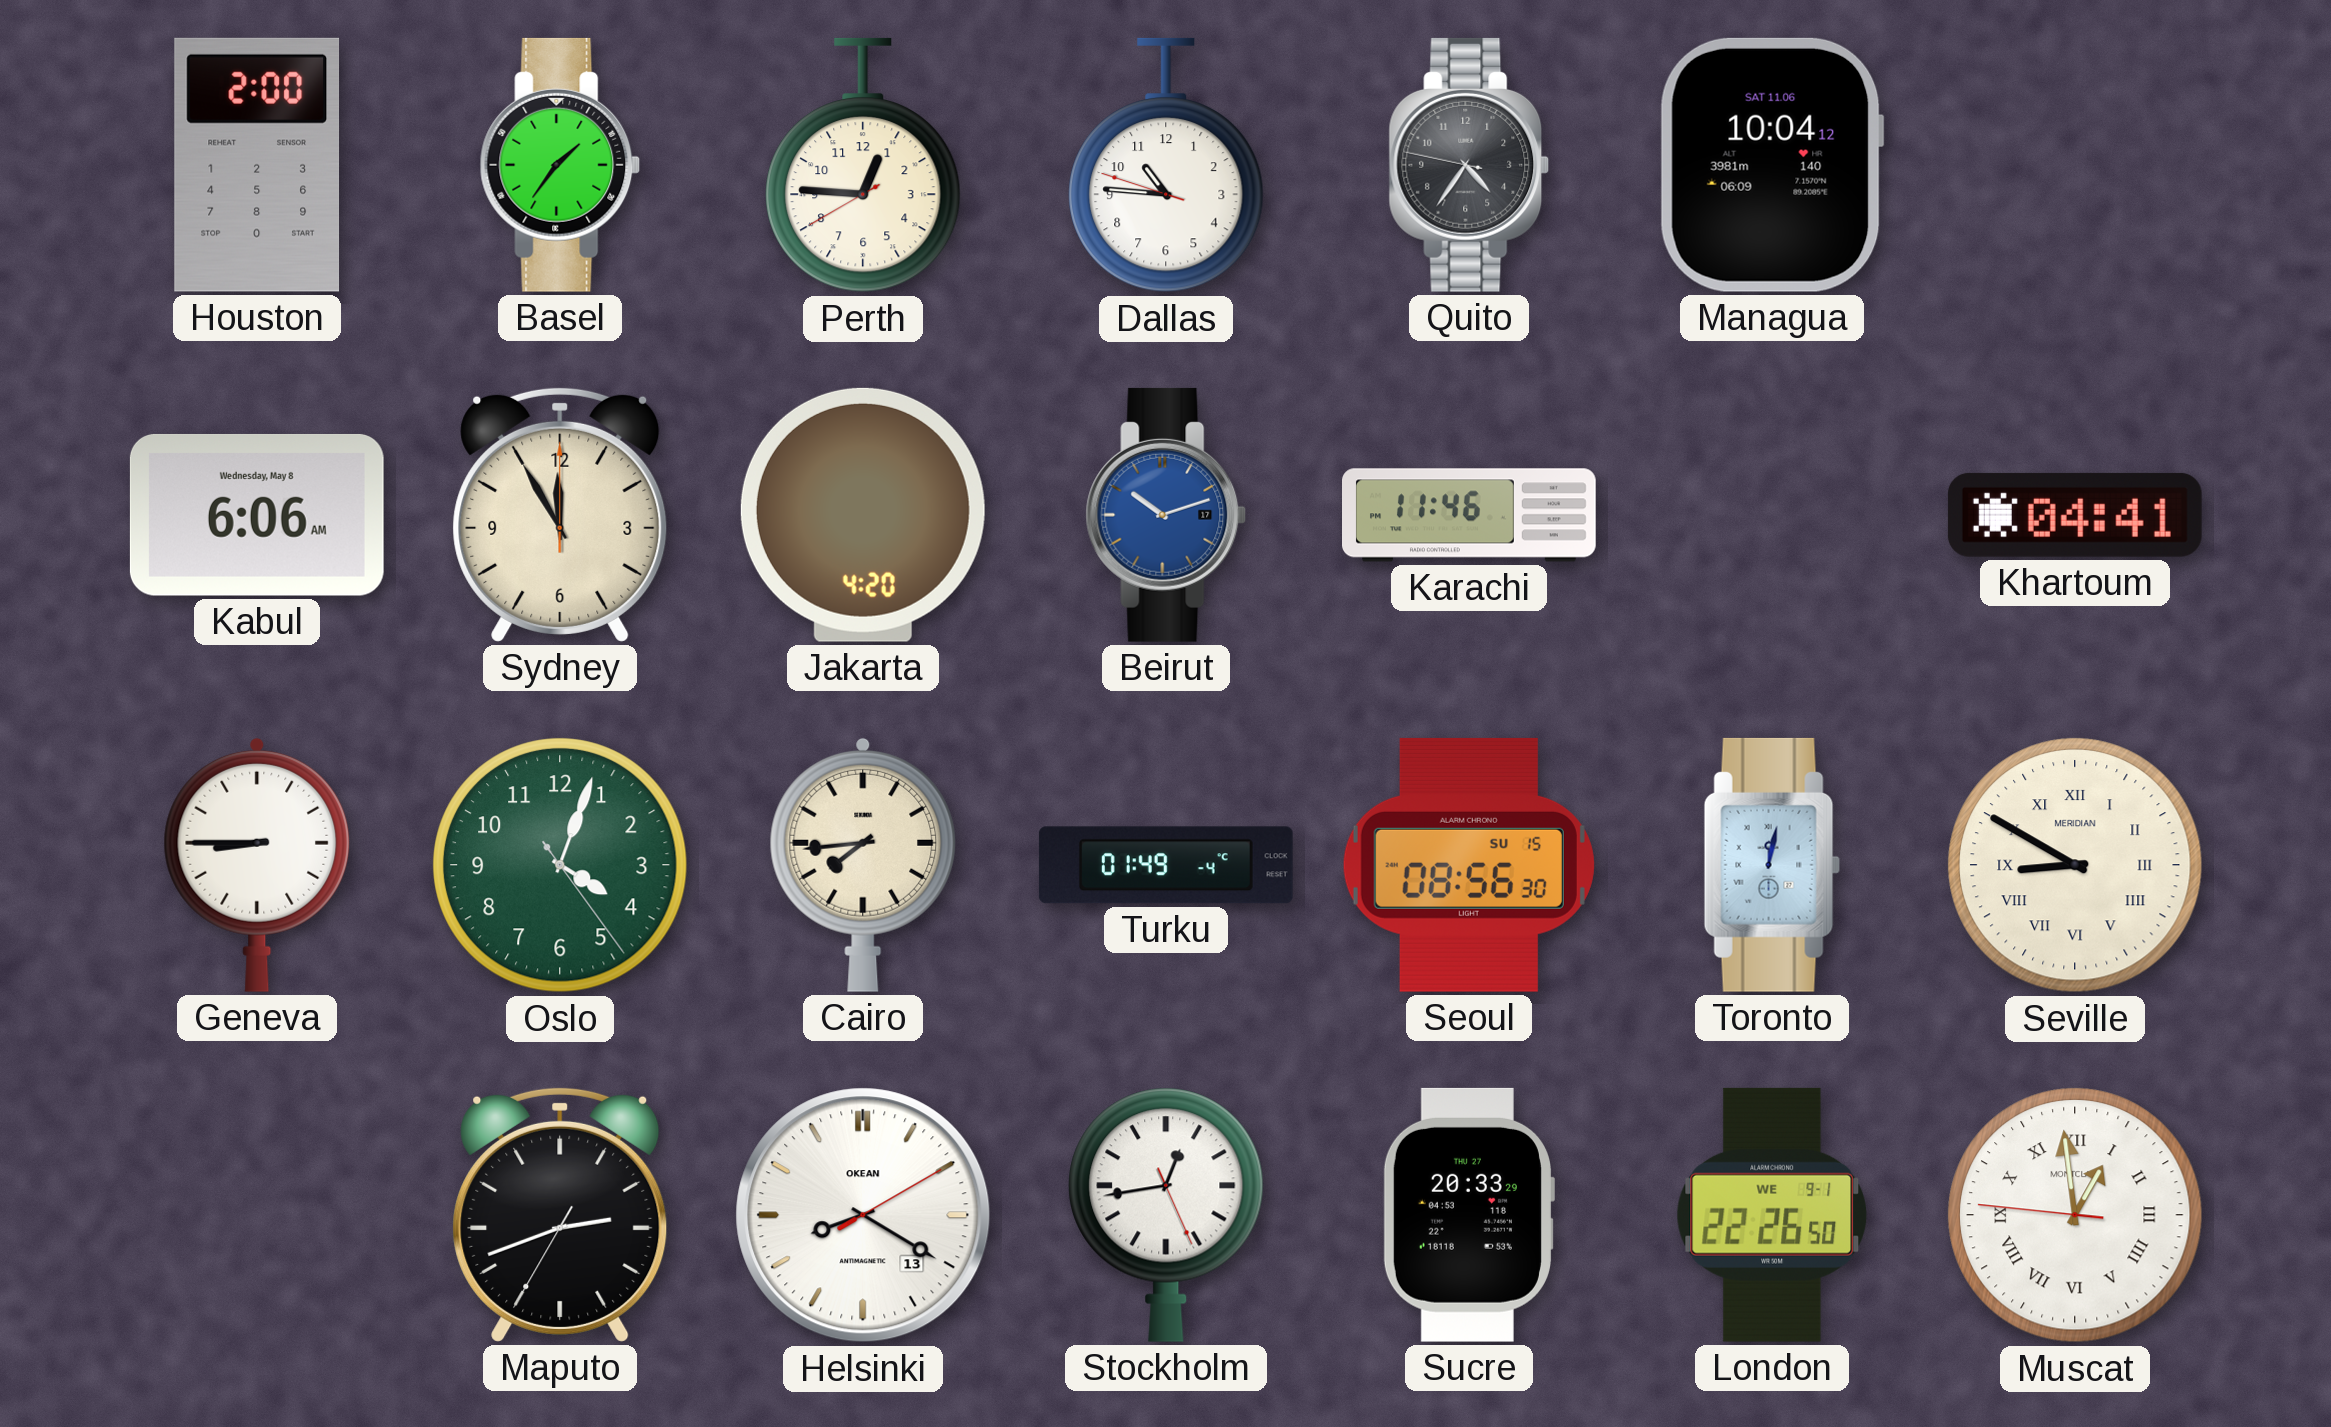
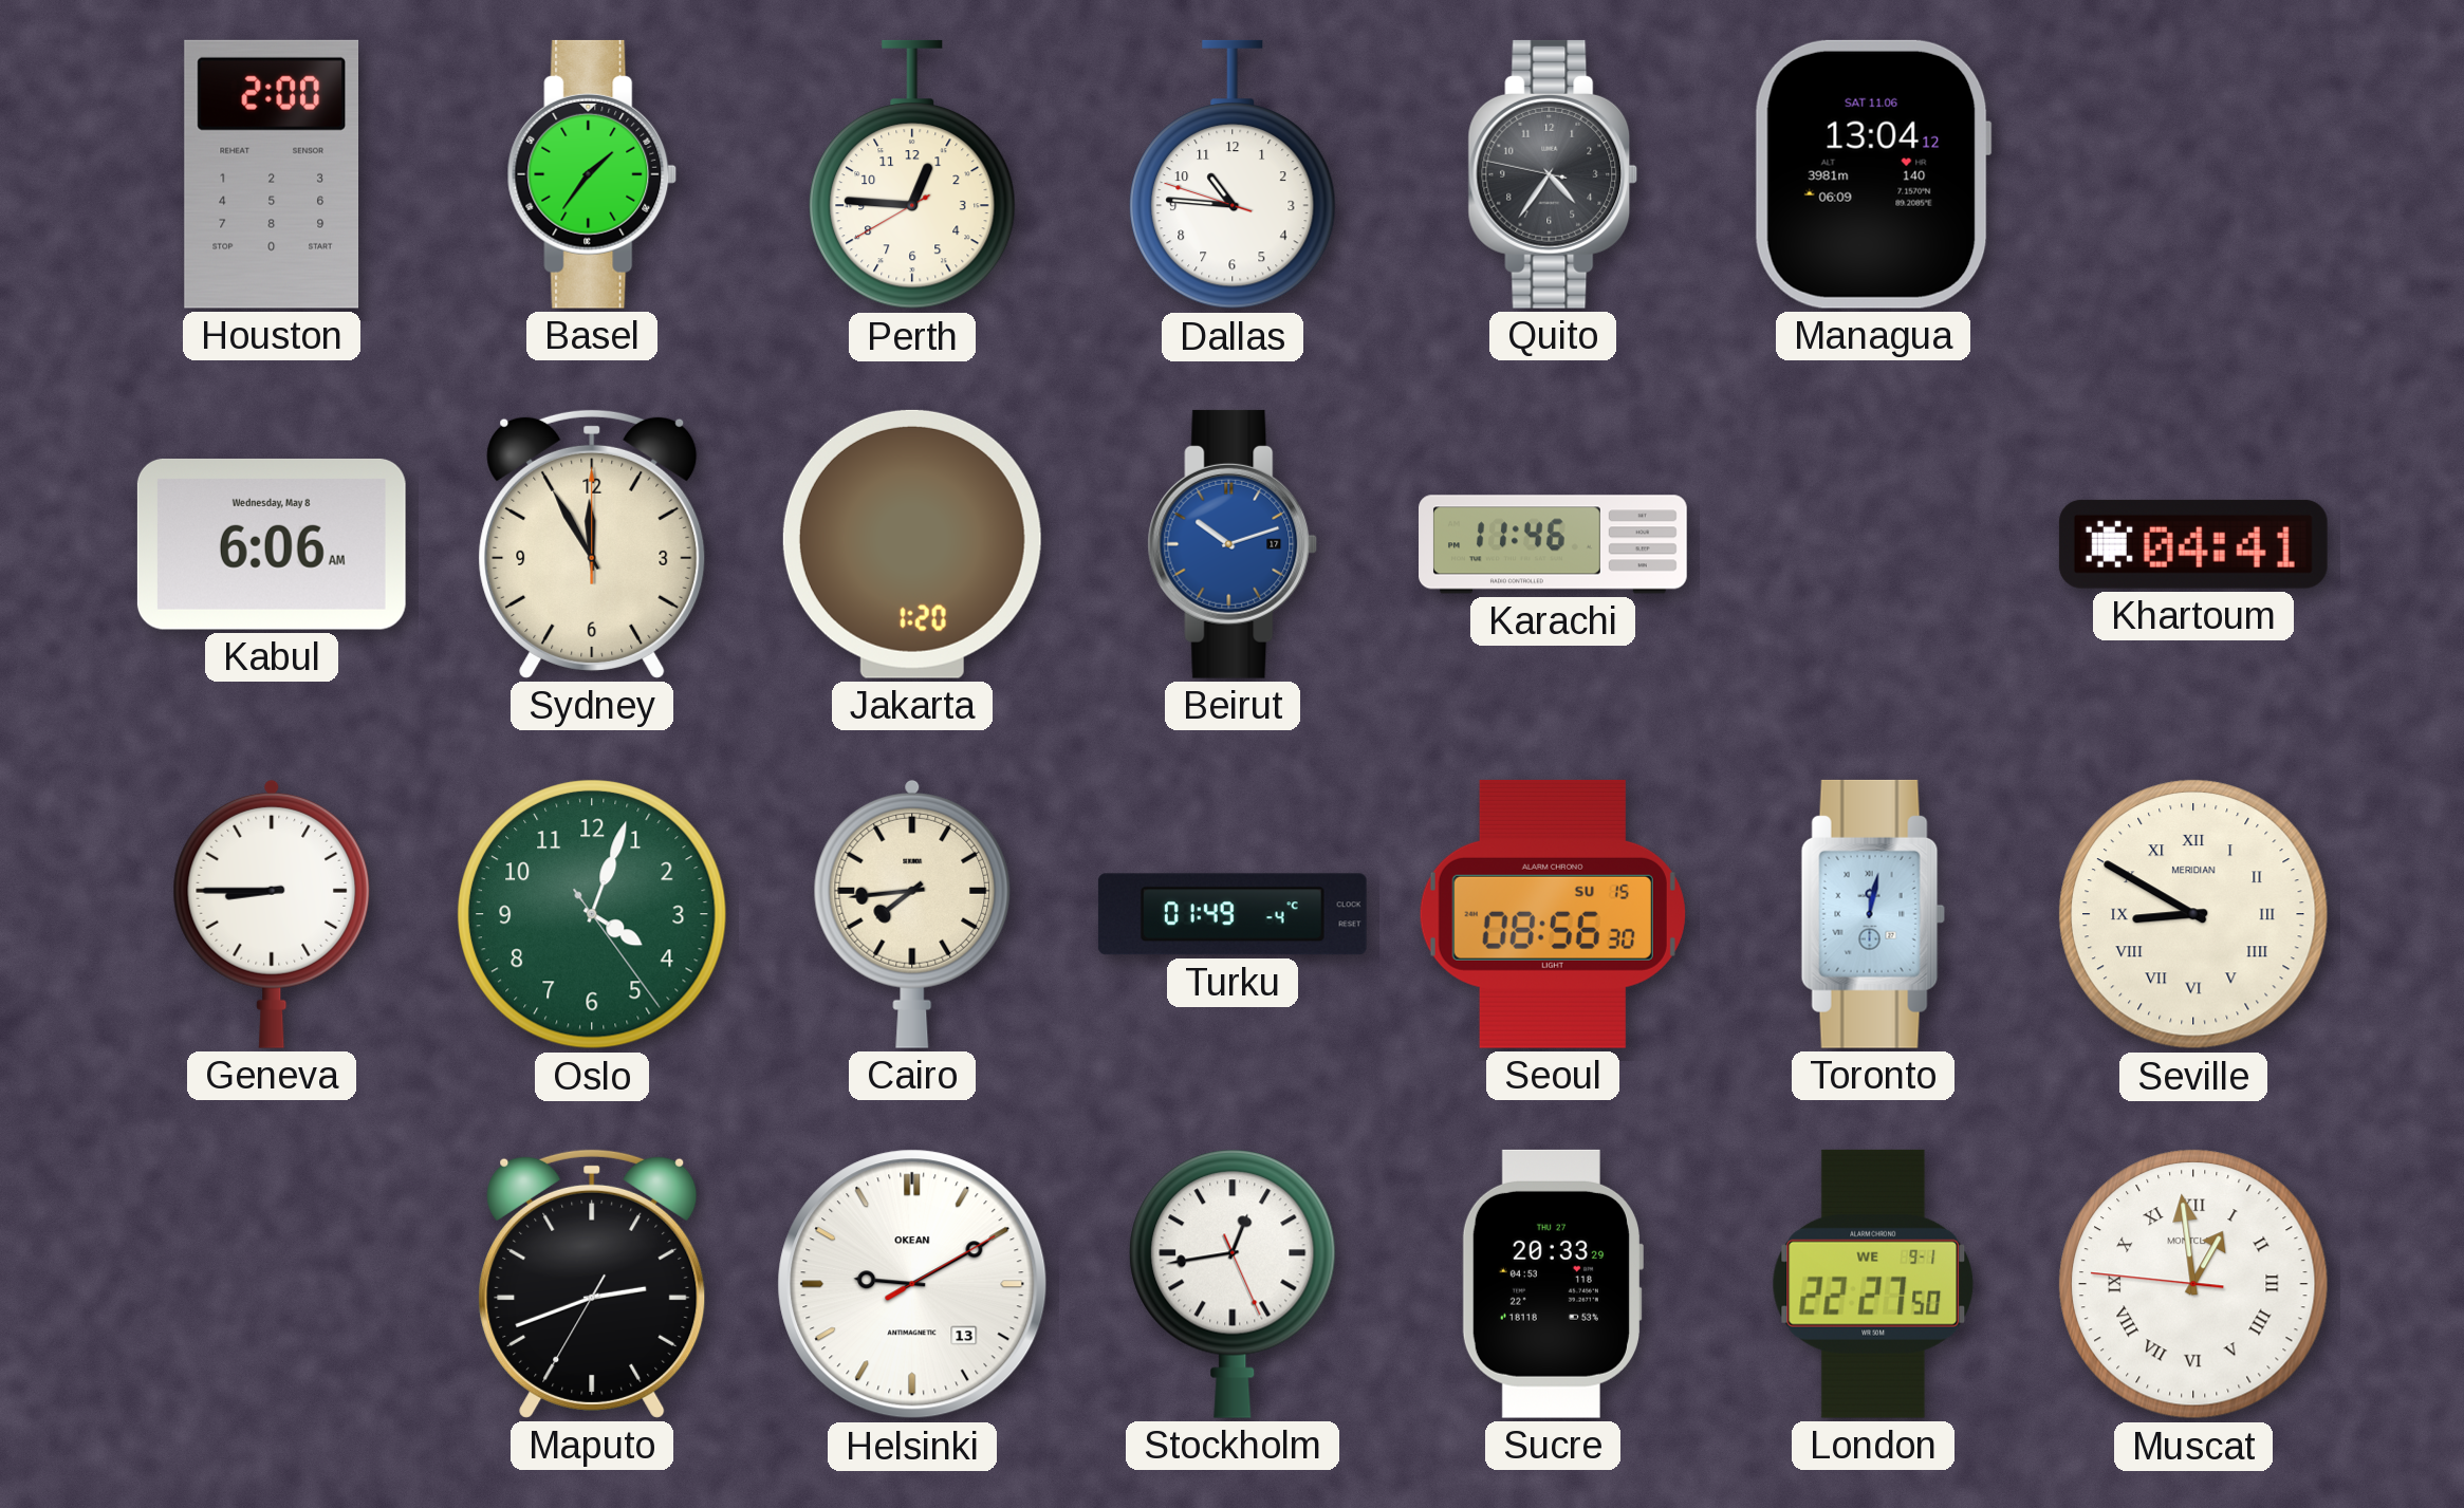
Managua: 10:04 -> 13:04 (1873, 174)
Jakarta: 4:20 -> 1:20 (912, 544)
Helsinki: 8:20 -> 9:10 (912, 1284)
London: 22:26 -> 22:27 (1872, 1284)
